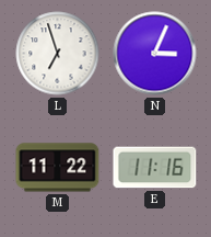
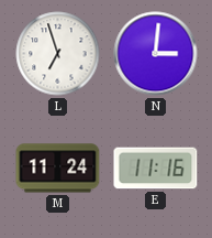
N: 3:04 -> 3:01 (156, 54)
M: 11:22 -> 11:24 (58, 169)
